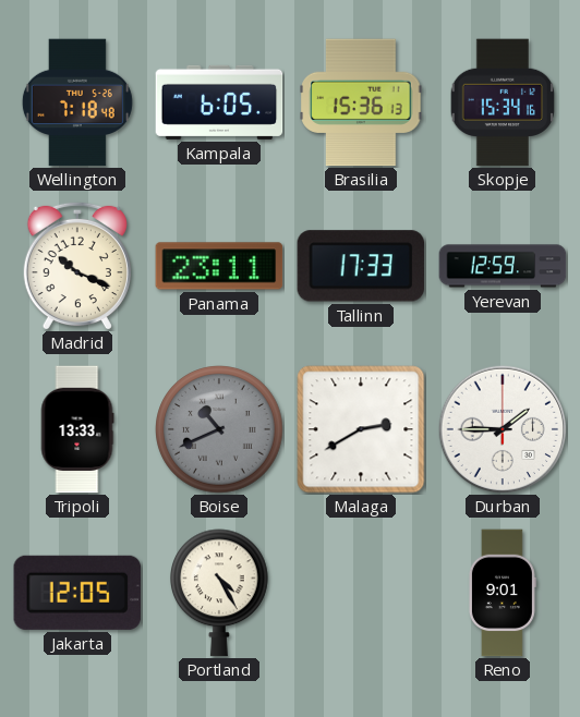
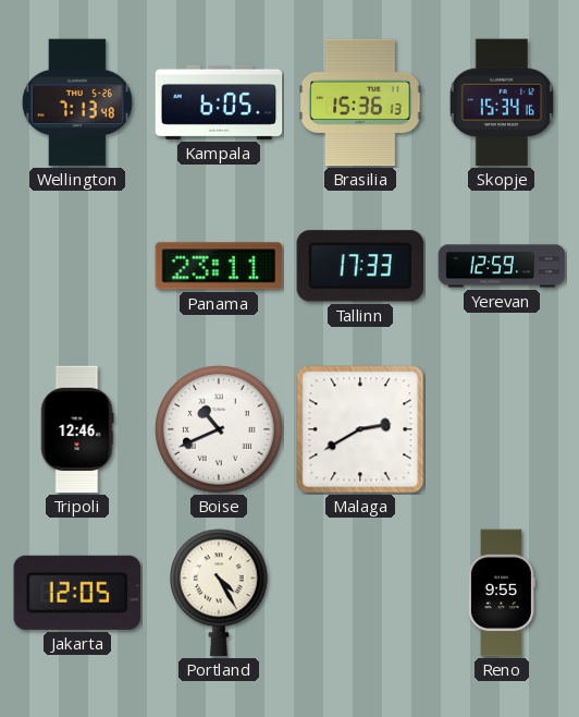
Wellington: 7:18 -> 7:13 (77, 102)
Madrid: 10:19 -> none (77, 266)
Tripoli: 13:33 -> 12:46 (77, 429)
Boise dial: grey -> white (219, 429)
Durban: 1:45 -> none (502, 428)
Reno: 9:01 -> 9:55 (502, 593)
